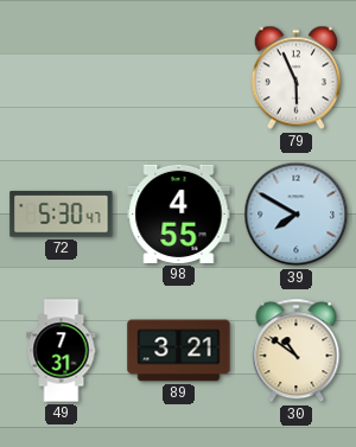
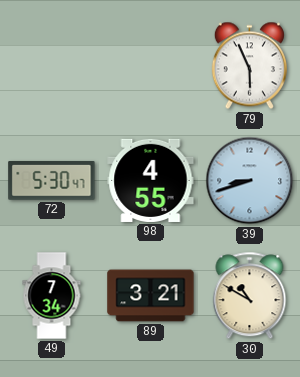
39: 7:50 -> 8:42 (250, 181)
49: 7:31 -> 7:34 (52, 296)
30: 10:51 -> 10:50 (250, 296)
